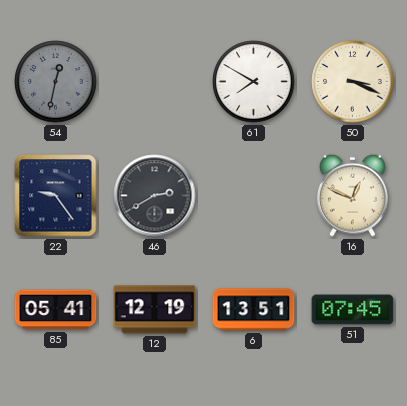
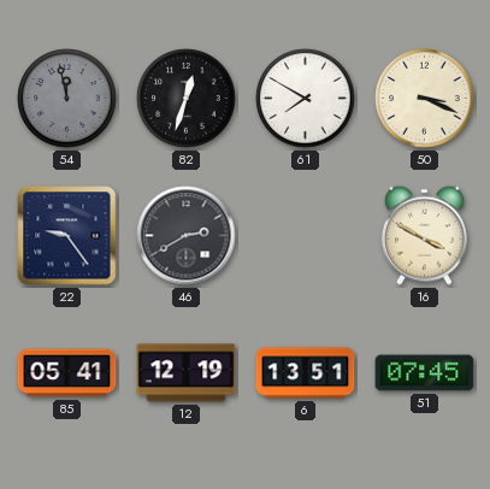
54: 12:32 -> 11:58 (67, 99)
82: none -> 12:33 (187, 99)
16: 12:49 -> 3:50 (424, 235)
